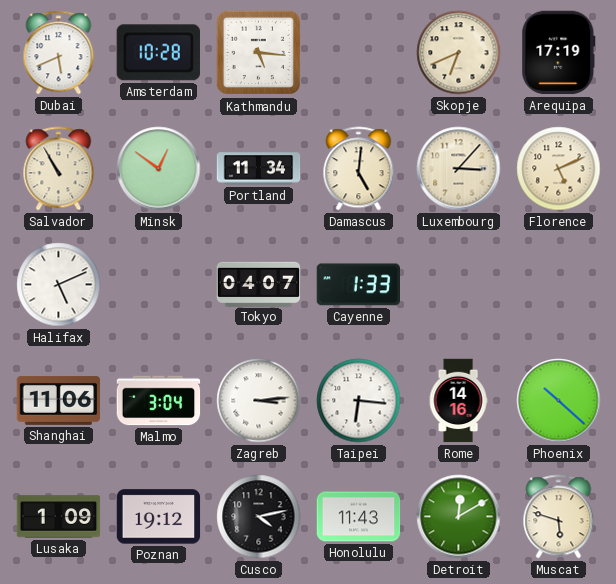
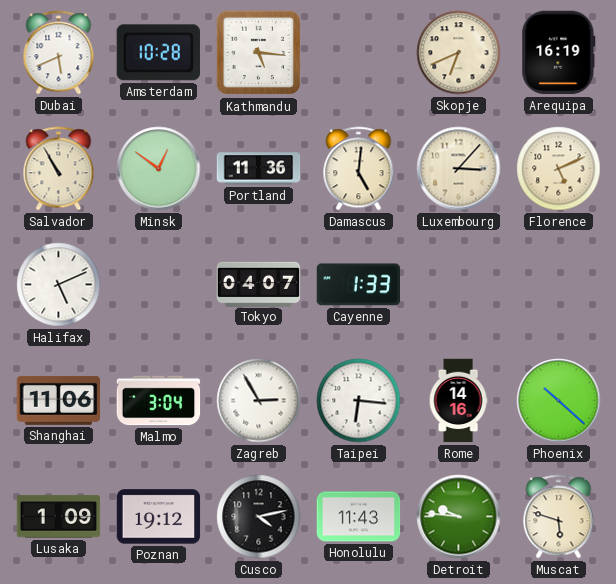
Arequipa: 17:19 -> 16:19 (559, 53)
Portland: 11:34 -> 11:36 (259, 169)
Zagreb: 3:14 -> 2:55 (259, 401)
Detroit: 12:10 -> 9:46 (459, 517)
